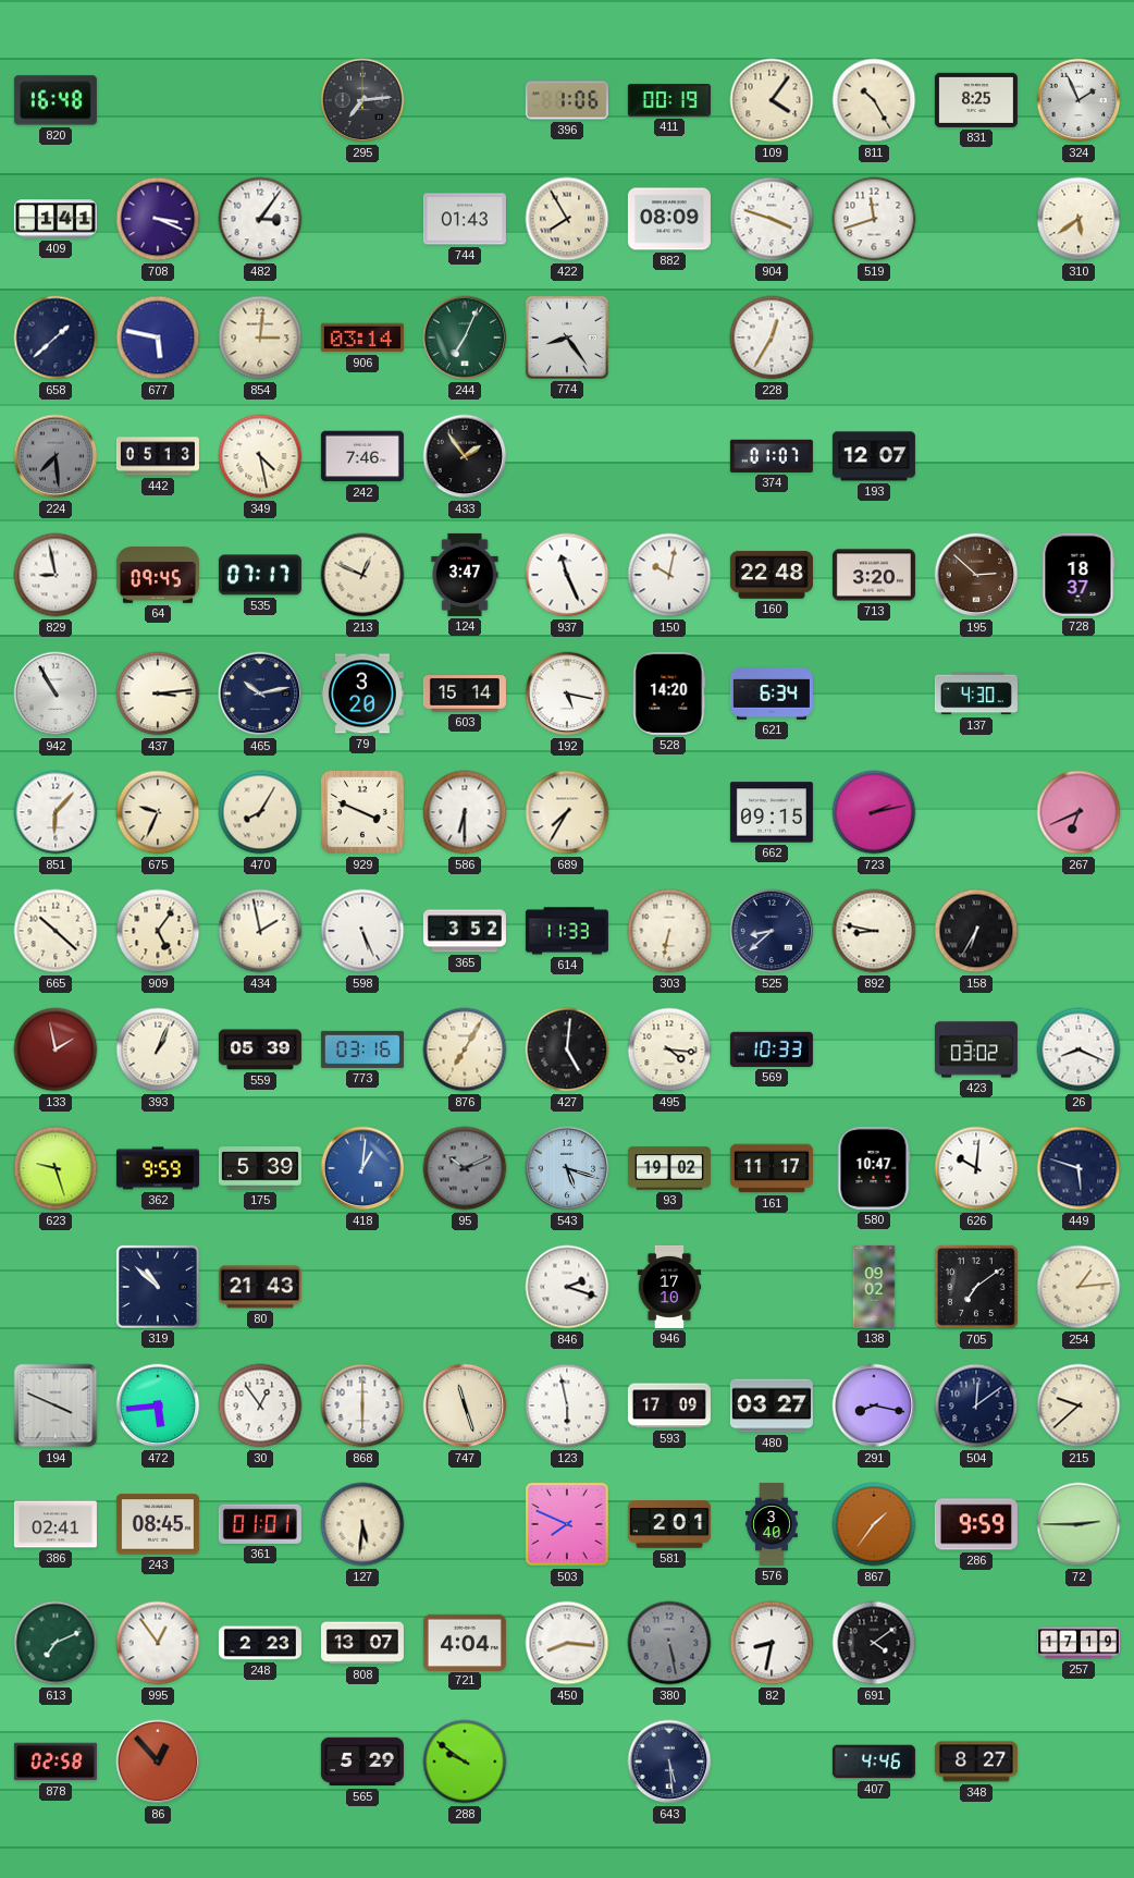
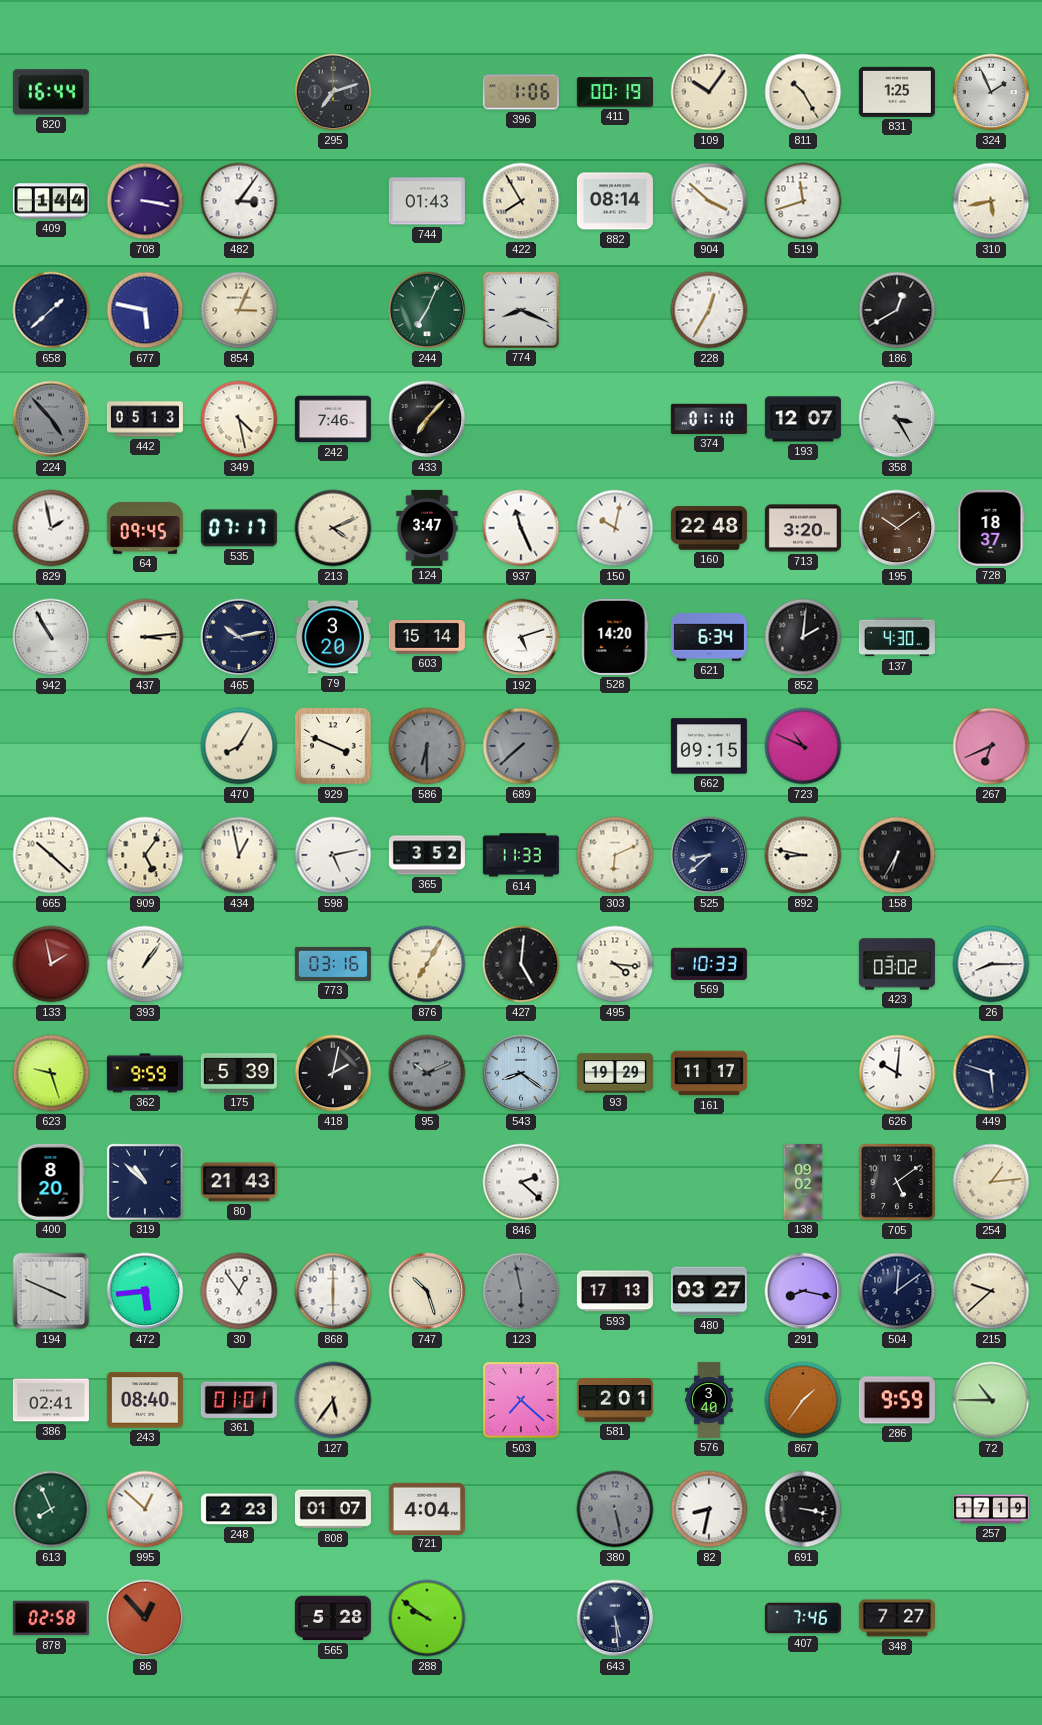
820: 16:48 -> 16:44 (51, 92)
295: 7:14 -> 7:12 (333, 92)
109: 4:06 -> 10:06 (709, 92)
831: 8:25 -> 1:25 (897, 92)
409: 1:41 -> 1:44 (51, 201)
708: 3:19 -> 3:17 (145, 201)
882: 08:09 -> 08:14 (615, 201)
904: 3:48 -> 3:52 (709, 201)
310: 5:39 -> 5:43 (991, 201)
854: 3:01 -> 3:04 (239, 310)
906: 03:14 -> none (362, 337)
774: 8:24 -> 8:19 (521, 310)
186: none -> 12:40 (897, 310)
224: 7:29 -> 4:53 (51, 419)
433: 1:54 -> 7:07 (427, 419)
374: 01:07 -> 01:10 (709, 419)
358: none -> 3:25 (897, 419)
829: 8:58 -> 1:58 (51, 528)
213: 12:49 -> 4:11 (333, 528)
195: 2:52 -> 10:09 (897, 528)
192: 5:17 -> 5:12 (521, 637)
852: none -> 2:01 (803, 637)
851: 6:07 -> none (56, 812)
675: 9:34 -> none (158, 812)
586 dial: white -> grey (427, 746)
689: 7:35 -> 7:38 (521, 746)
689 dial: cream -> grey (521, 746)
723: 2:13 -> 10:49 (803, 746)
434: 1:58 -> 12:58 (239, 855)
598: 5:26 -> 5:13 (333, 855)
303: 6:32 -> 6:11 (615, 855)
393: 1:04 -> 1:06 (145, 964)
559: 05:39 -> none (260, 1050)
26: 8:19 -> 8:15 (991, 964)
418: 1:01 -> 2:02 (333, 1073)
418 dial: blue -> black (333, 1073)
543: 5:18 -> 8:21 (521, 1073)
93: 19:02 -> 19:29 (615, 1073)
580: 10:47 -> none (874, 1168)
400: none -> 8:20 (51, 1182)
846: 2:18 -> 2:22 (521, 1182)
946: 17:10 -> none (669, 1287)
705: 7:09 -> 5:09 (897, 1182)
747: 11:27 -> 10:27 (427, 1291)
123 dial: white -> grey (521, 1291)
593: 17:09 -> 17:13 (615, 1291)
243: 08:45 -> 08:40 (145, 1400)
127: 5:31 -> 5:36 (333, 1400)
503: 7:49 -> 7:22 (521, 1400)
72: 2:45 -> 10:45 (991, 1400)
613: 7:11 -> 7:56 (51, 1509)
995: 12:54 -> 12:52 (145, 1509)
808: 13:07 -> 01:07 (333, 1509)
450: 8:16 -> none (567, 1643)
691: 4:09 -> 3:17 (803, 1509)
565: 5:29 -> 5:28 (333, 1618)
407: 4:46 -> 7:46 (803, 1618)
348: 8:27 -> 7:27 (897, 1618)
